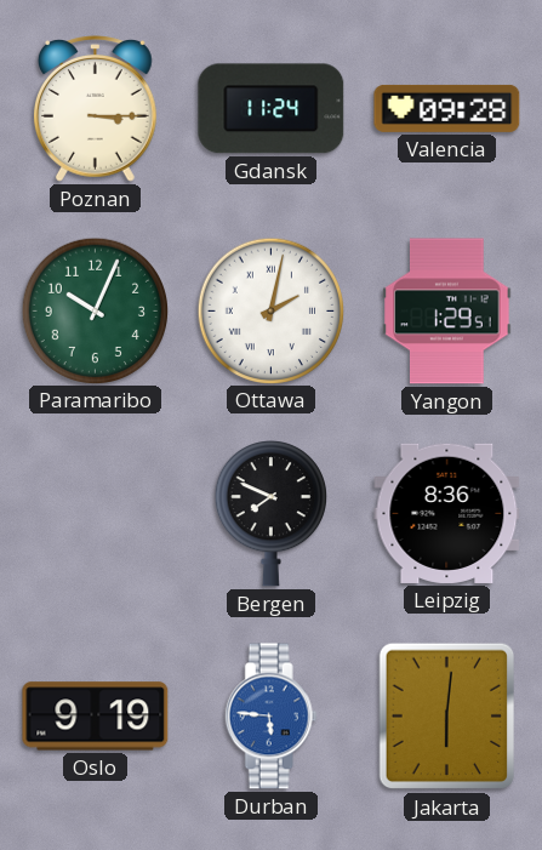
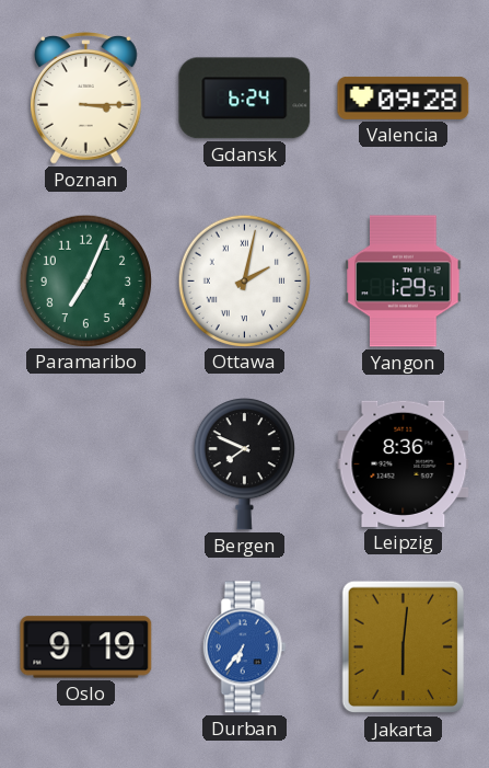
Gdansk: 11:24 -> 6:24 (245, 99)
Paramaribo: 10:04 -> 7:04 (85, 280)
Durban: 5:46 -> 6:36 (244, 647)
